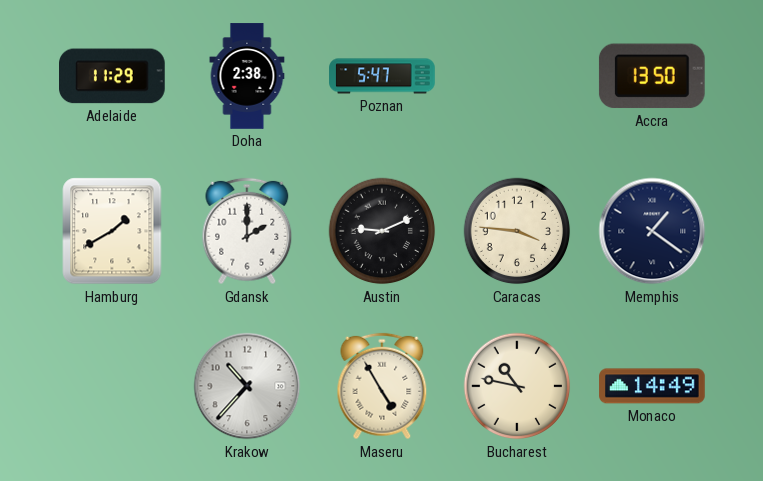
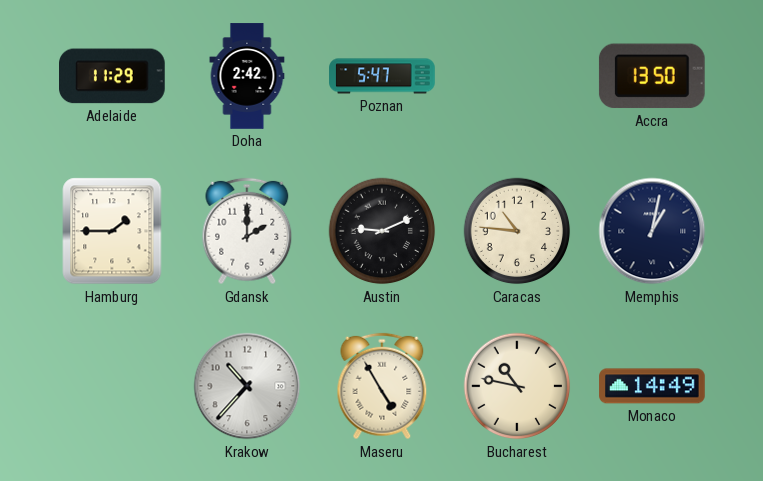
Doha: 2:38 -> 2:42 (247, 76)
Hamburg: 1:40 -> 1:45 (112, 231)
Caracas: 3:46 -> 10:46 (517, 231)
Memphis: 1:21 -> 1:02 (652, 231)
